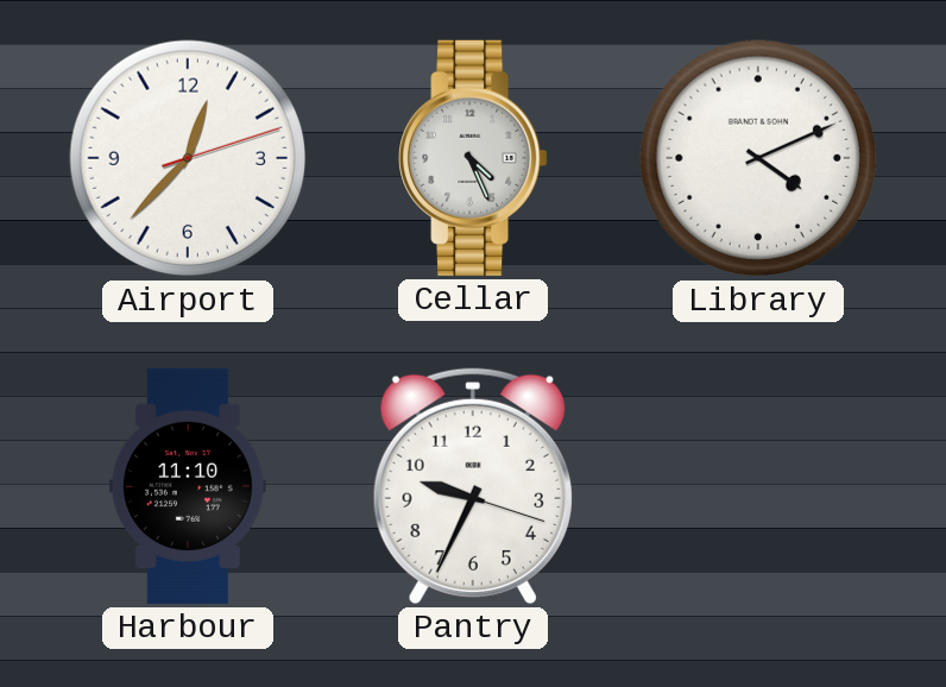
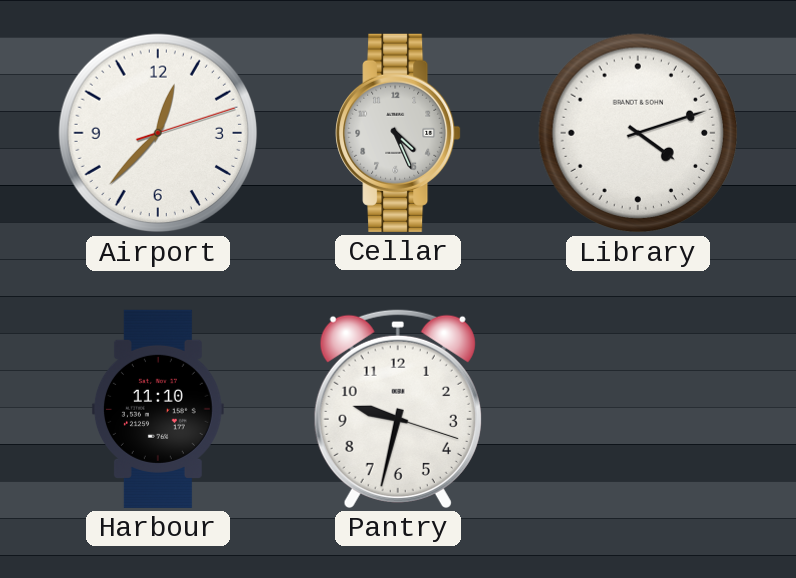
Library: 4:11 -> 4:12 (638, 133)
Pantry: 9:34 -> 9:32 (398, 408)
